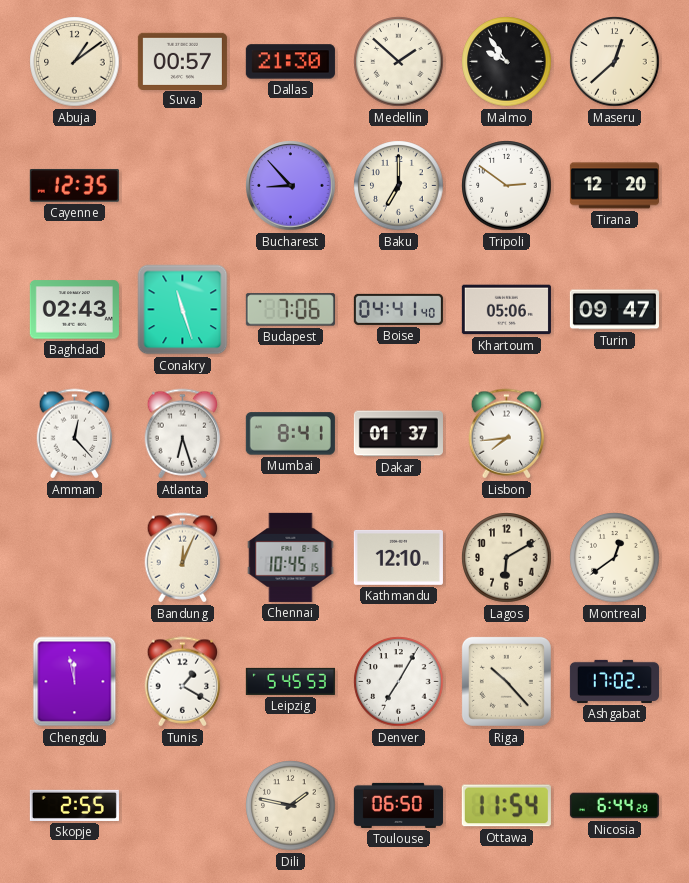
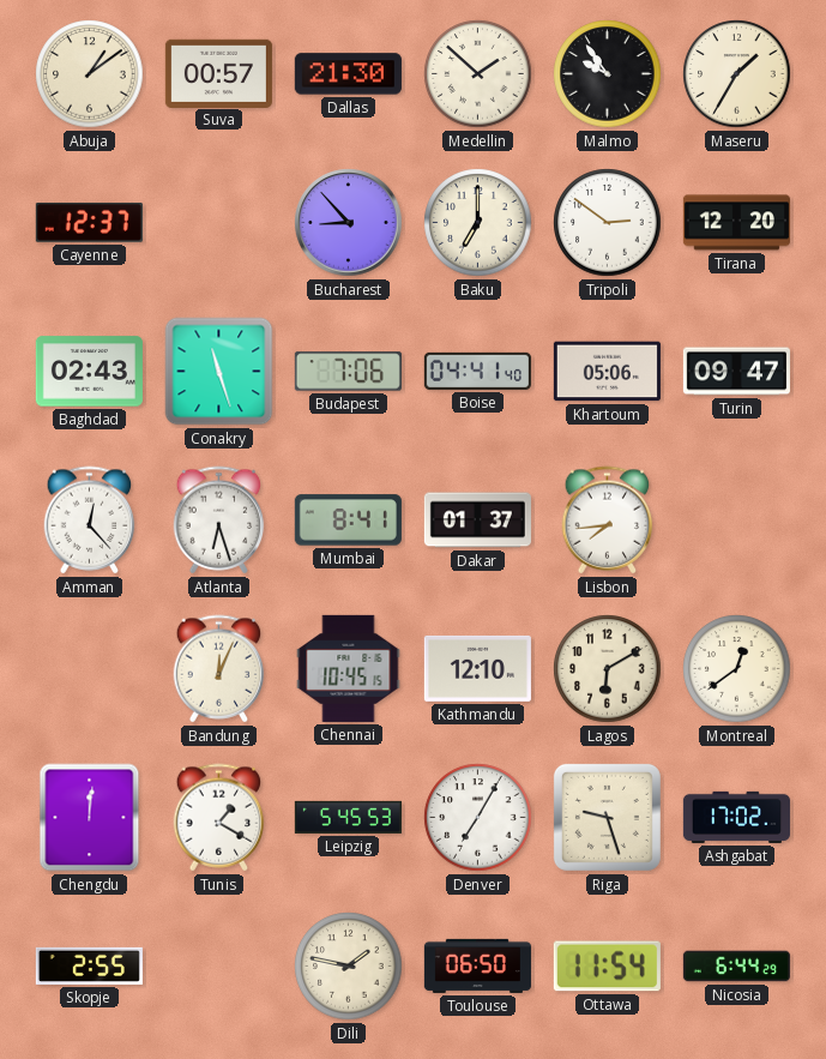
Maseru: 12:38 -> 1:35 (737, 74)
Cayenne: 12:35 -> 12:37 (89, 222)
Chengdu: 11:58 -> 12:01 (90, 818)
Riga: 10:23 -> 9:27 (607, 817)
